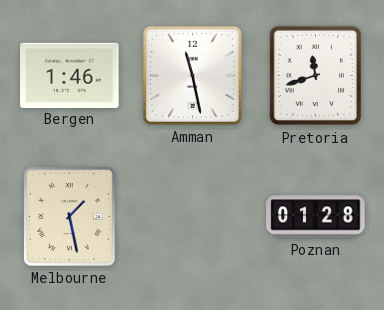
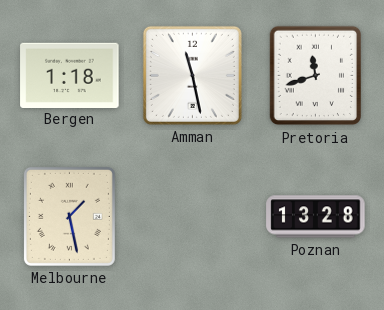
Bergen: 1:46 -> 1:18 (70, 75)
Poznan: 01:28 -> 13:28 (316, 217)
